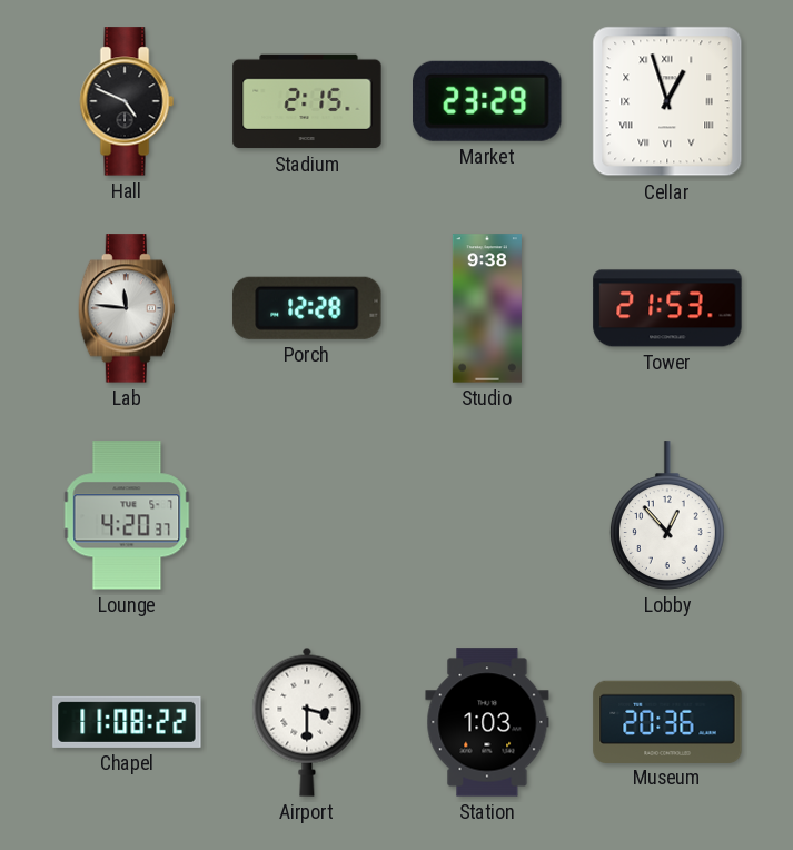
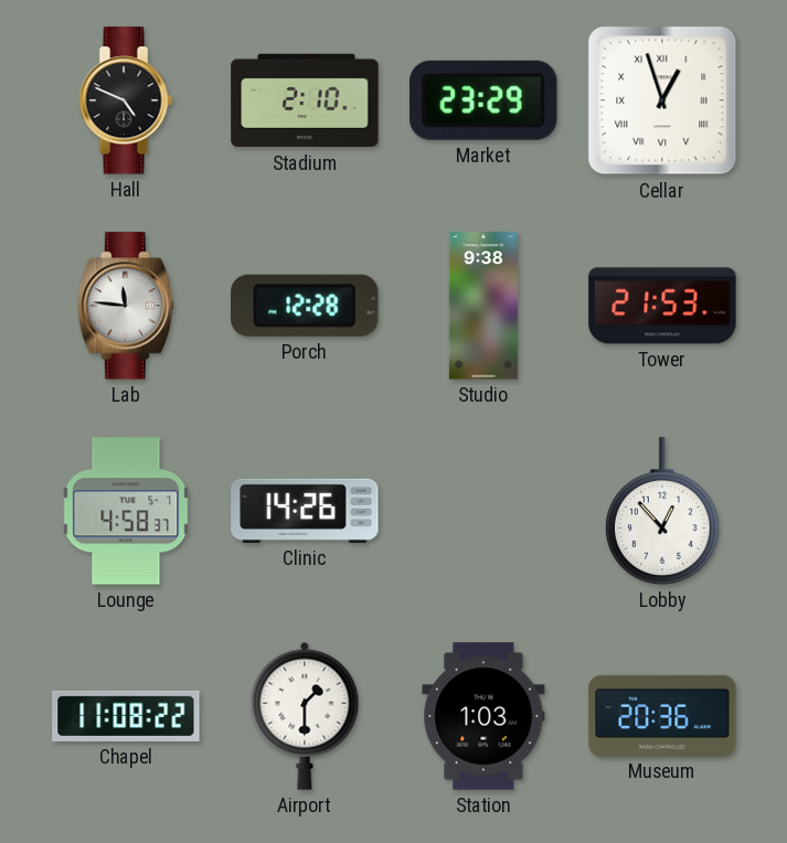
Stadium: 2:15 -> 2:10 (305, 100)
Lounge: 4:20 -> 4:58 (126, 511)
Clinic: none -> 14:26 (305, 511)
Airport: 3:30 -> 1:30 (305, 716)
